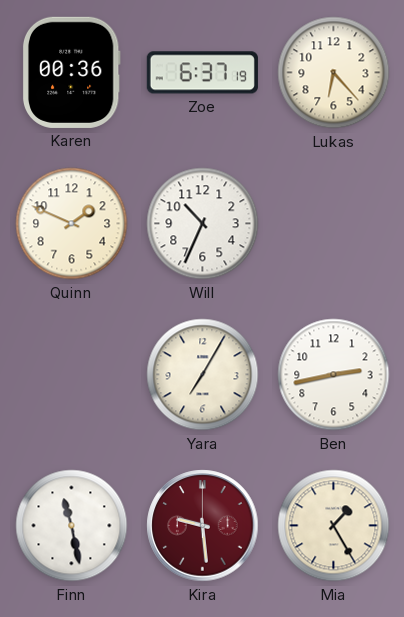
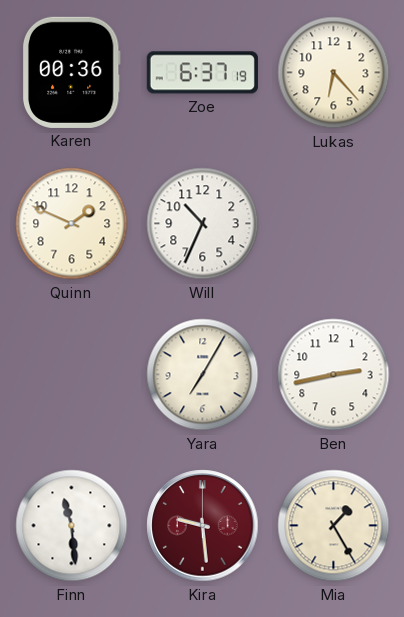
Finn: 11:28 -> 11:29 (72, 526)
